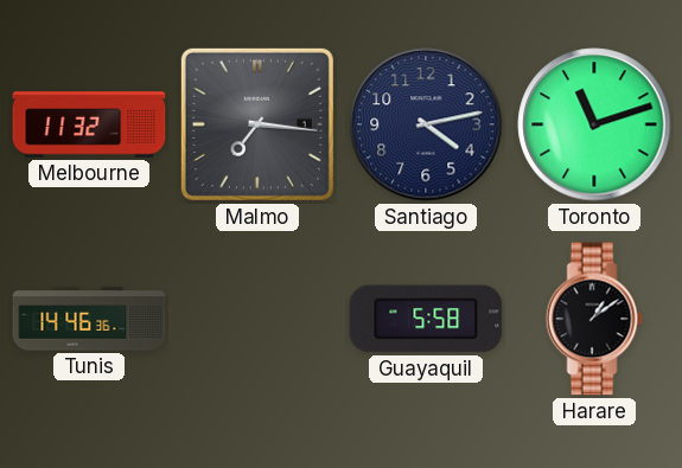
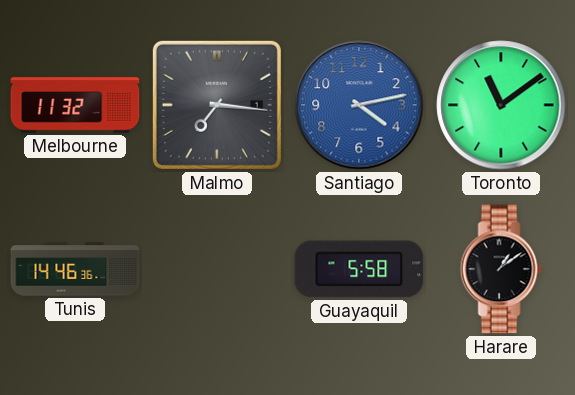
Santiago dial: navy -> blue (359, 105)
Toronto: 11:12 -> 11:09 (501, 105)
